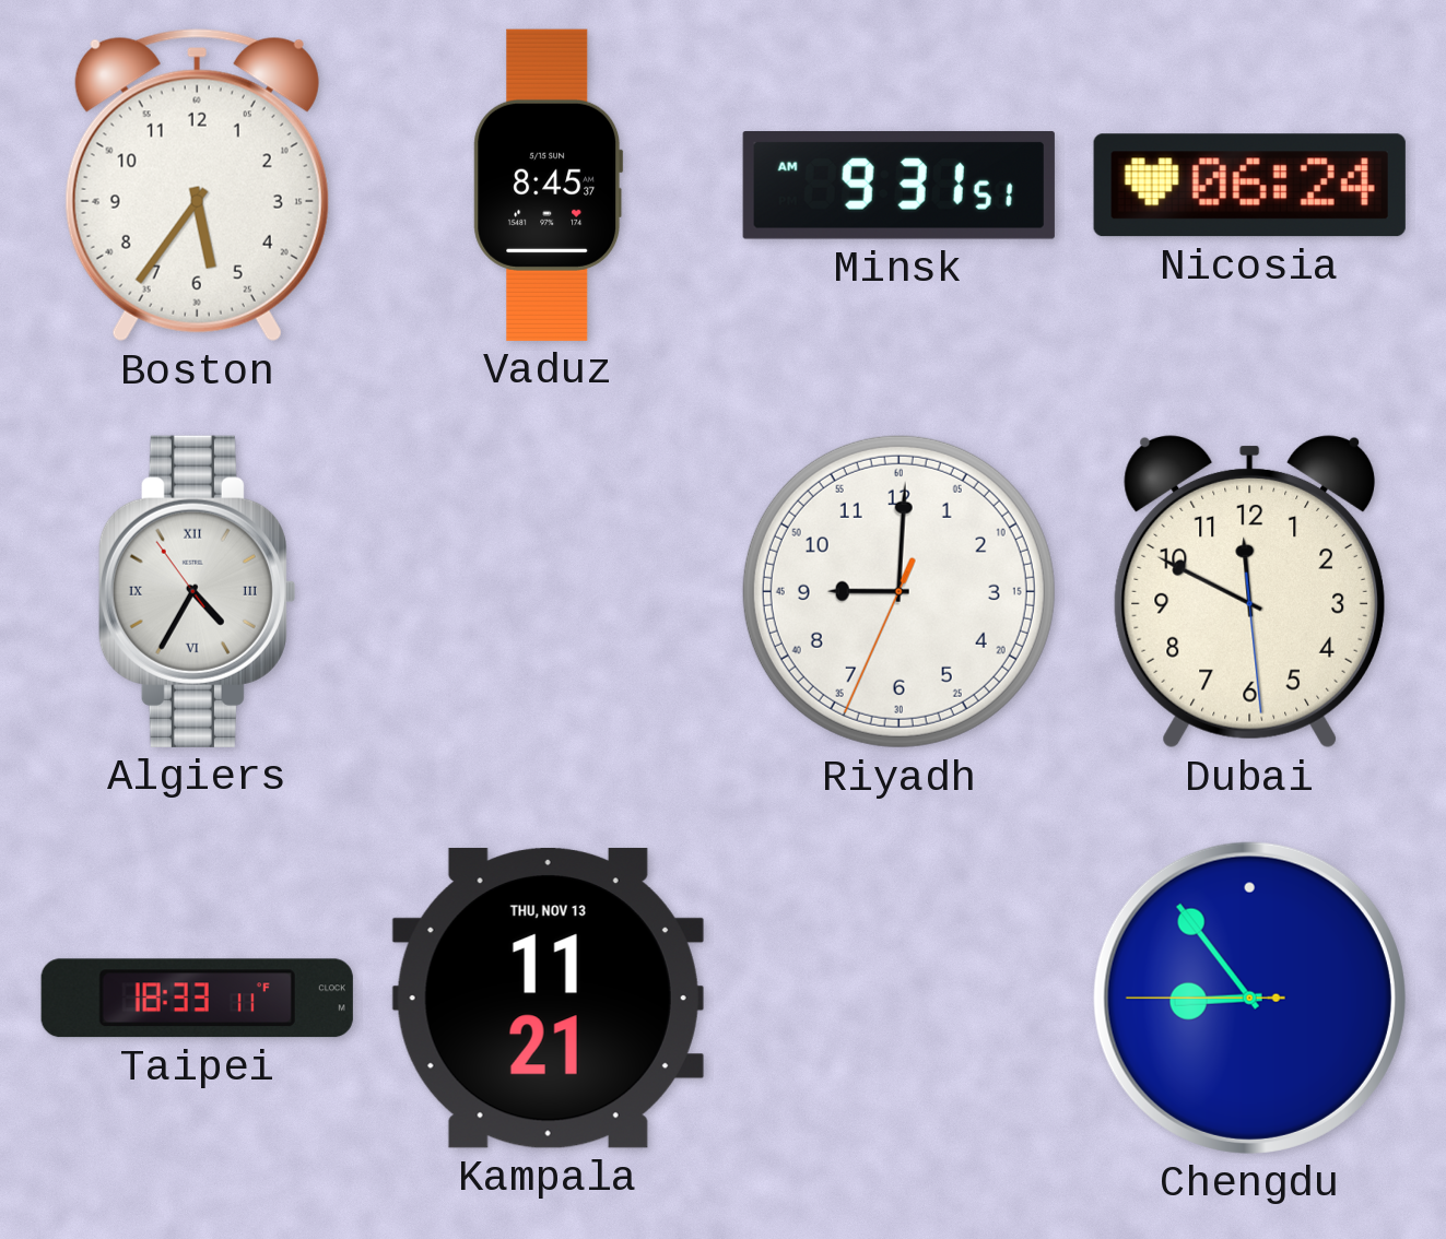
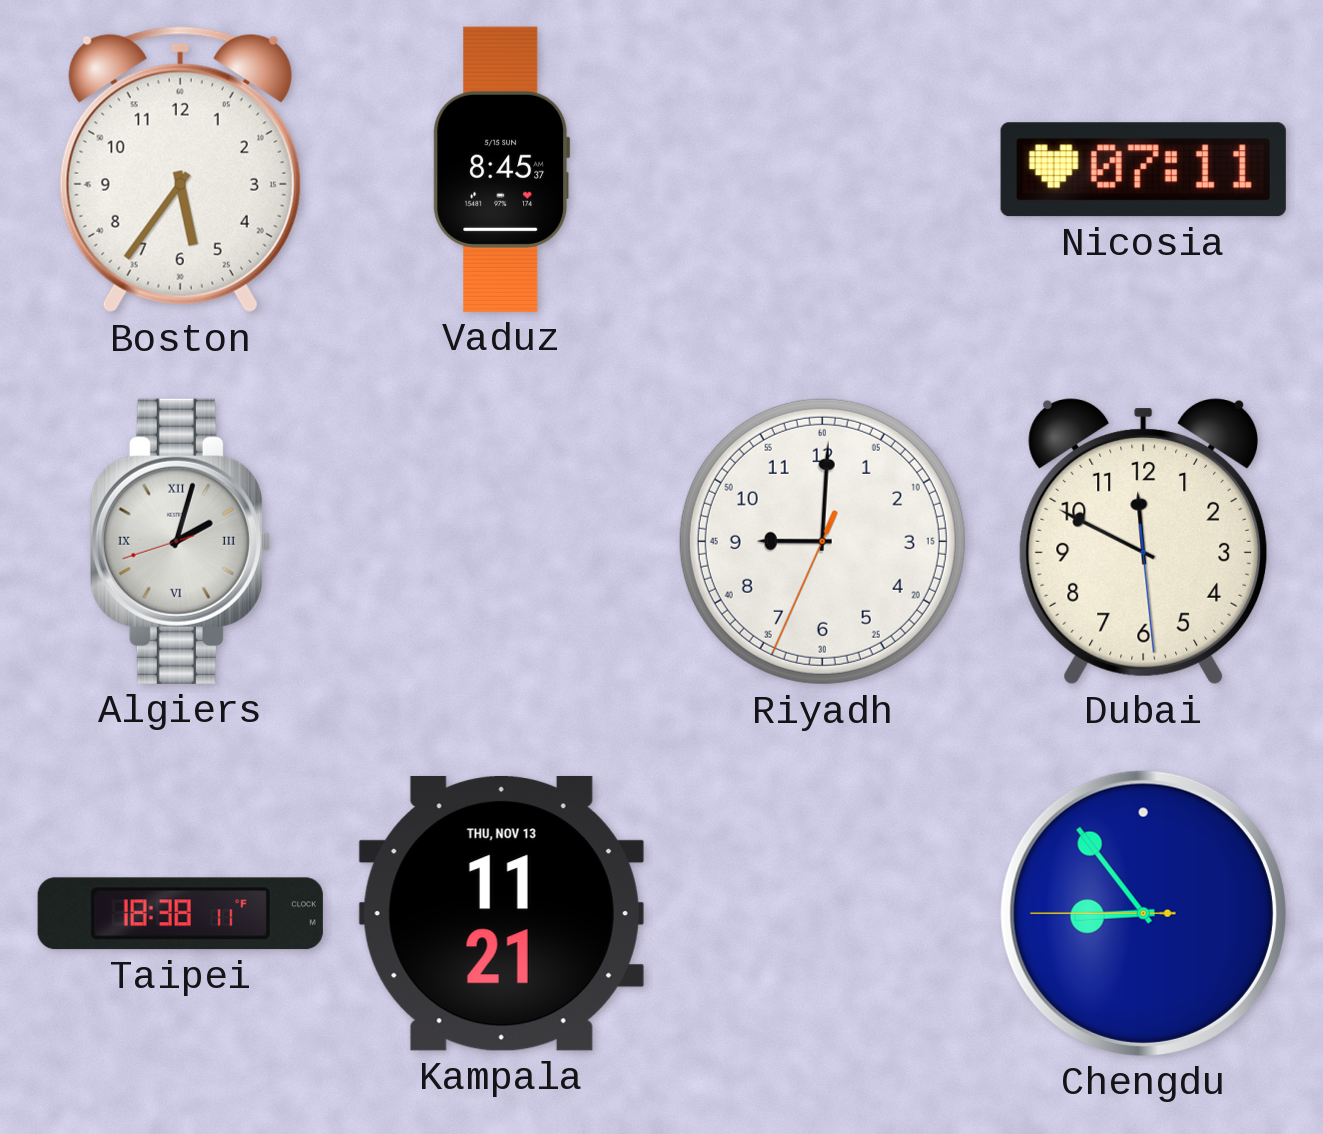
Minsk: 9:31 -> none (898, 186)
Nicosia: 06:24 -> 07:11 (1143, 170)
Algiers: 4:34 -> 2:02 (180, 541)
Taipei: 18:33 -> 18:38 (180, 914)
